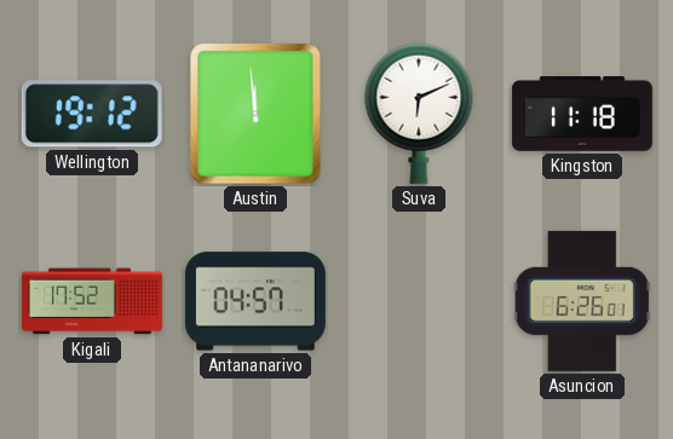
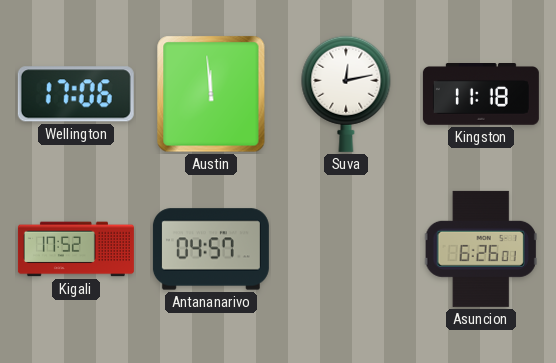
Wellington: 19:12 -> 17:06 (76, 94)
Suva: 6:11 -> 12:13 (346, 94)
